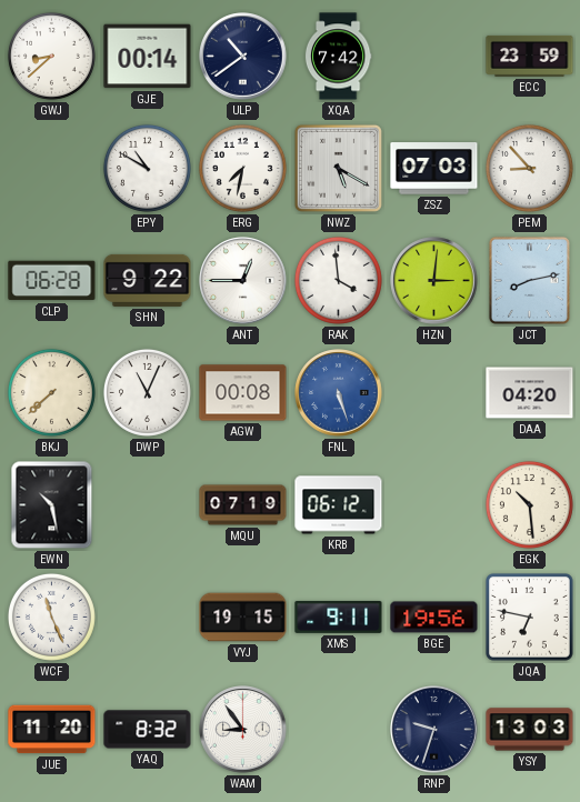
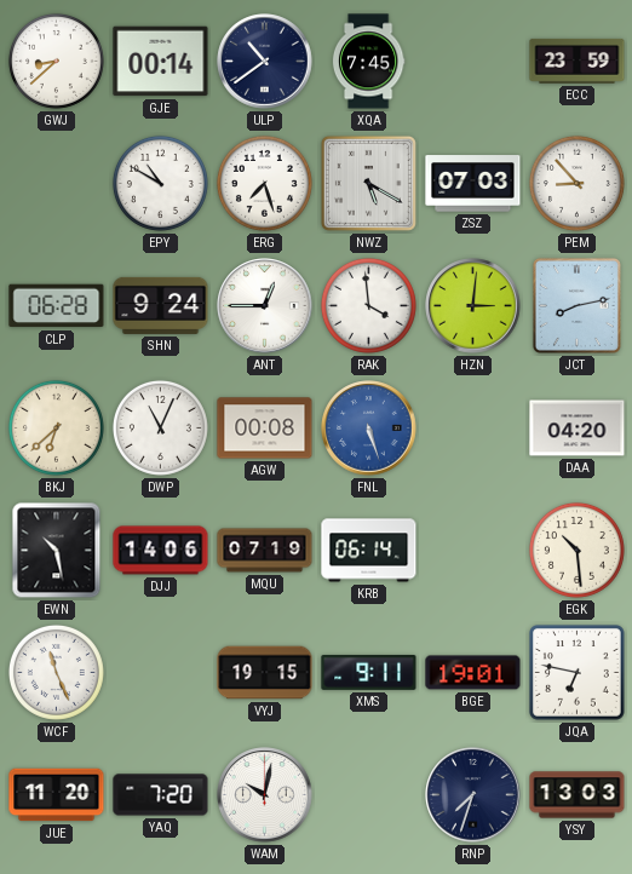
XQA: 7:42 -> 7:45 (368, 62)
ERG: 7:32 -> 7:27 (264, 183)
SHN: 9:22 -> 9:24 (161, 305)
BKJ: 7:38 -> 6:38 (56, 427)
DJJ: none -> 14:06 (161, 551)
KRB: 06:12 -> 06:14 (369, 551)
BGE: 19:56 -> 19:01 (473, 673)
YAQ: 8:32 -> 7:20 (161, 795)
WAM: 8:54 -> 10:02 (265, 795)
RNP: 9:33 -> 7:33 (473, 795)
